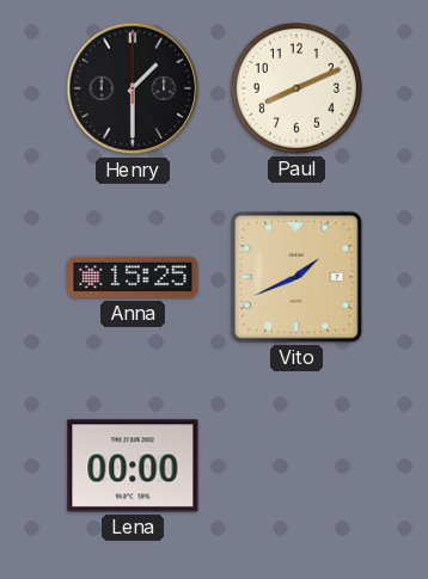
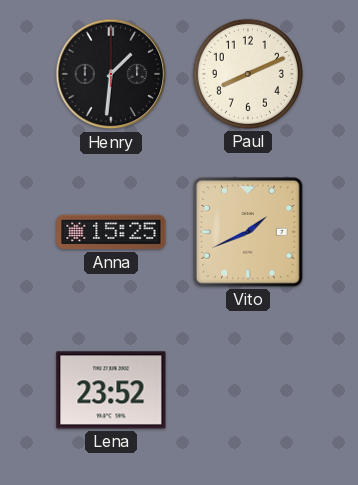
Henry: 1:30 -> 1:31 (111, 74)
Lena: 00:00 -> 23:52 (111, 390)
